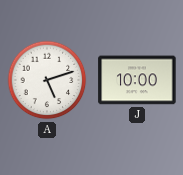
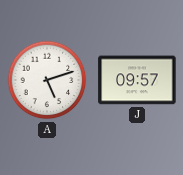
J: 10:00 -> 09:57 (137, 80)
